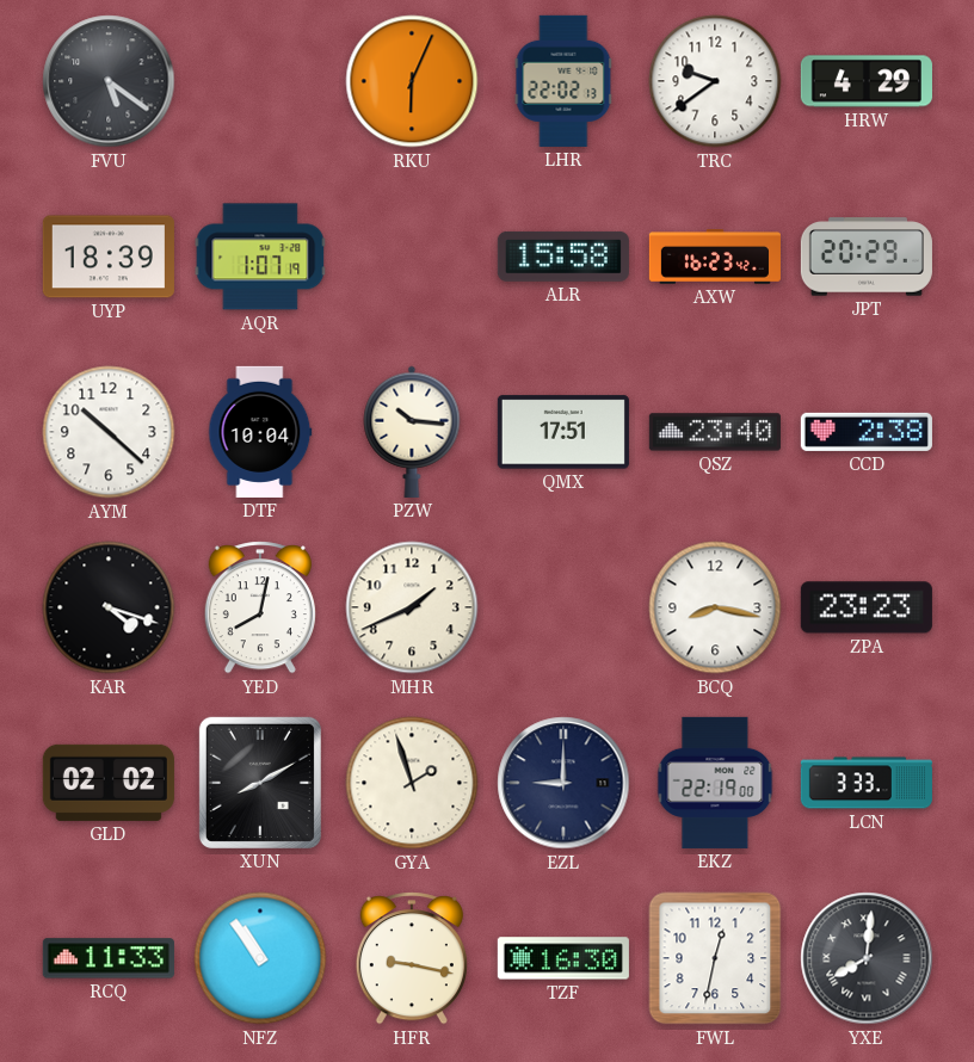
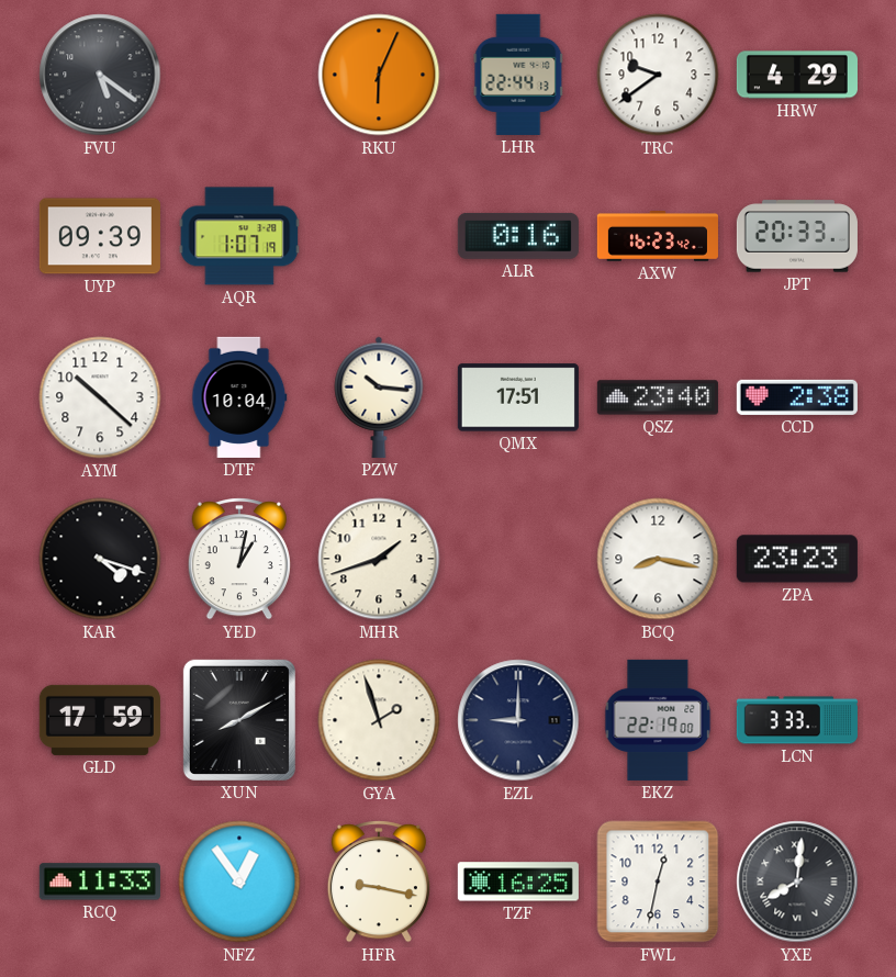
LHR: 22:02 -> 22:44 (518, 75)
UYP: 18:39 -> 09:39 (100, 236)
ALR: 15:58 -> 0:16 (518, 236)
JPT: 20:29 -> 20:33 (797, 236)
YED: 8:02 -> 1:02 (239, 559)
MHR: 1:41 -> 1:42 (379, 559)
GLD: 02:02 -> 17:59 (100, 720)
NFZ: 10:54 -> 12:54 (239, 881)
TZF: 16:30 -> 16:25 (518, 881)
